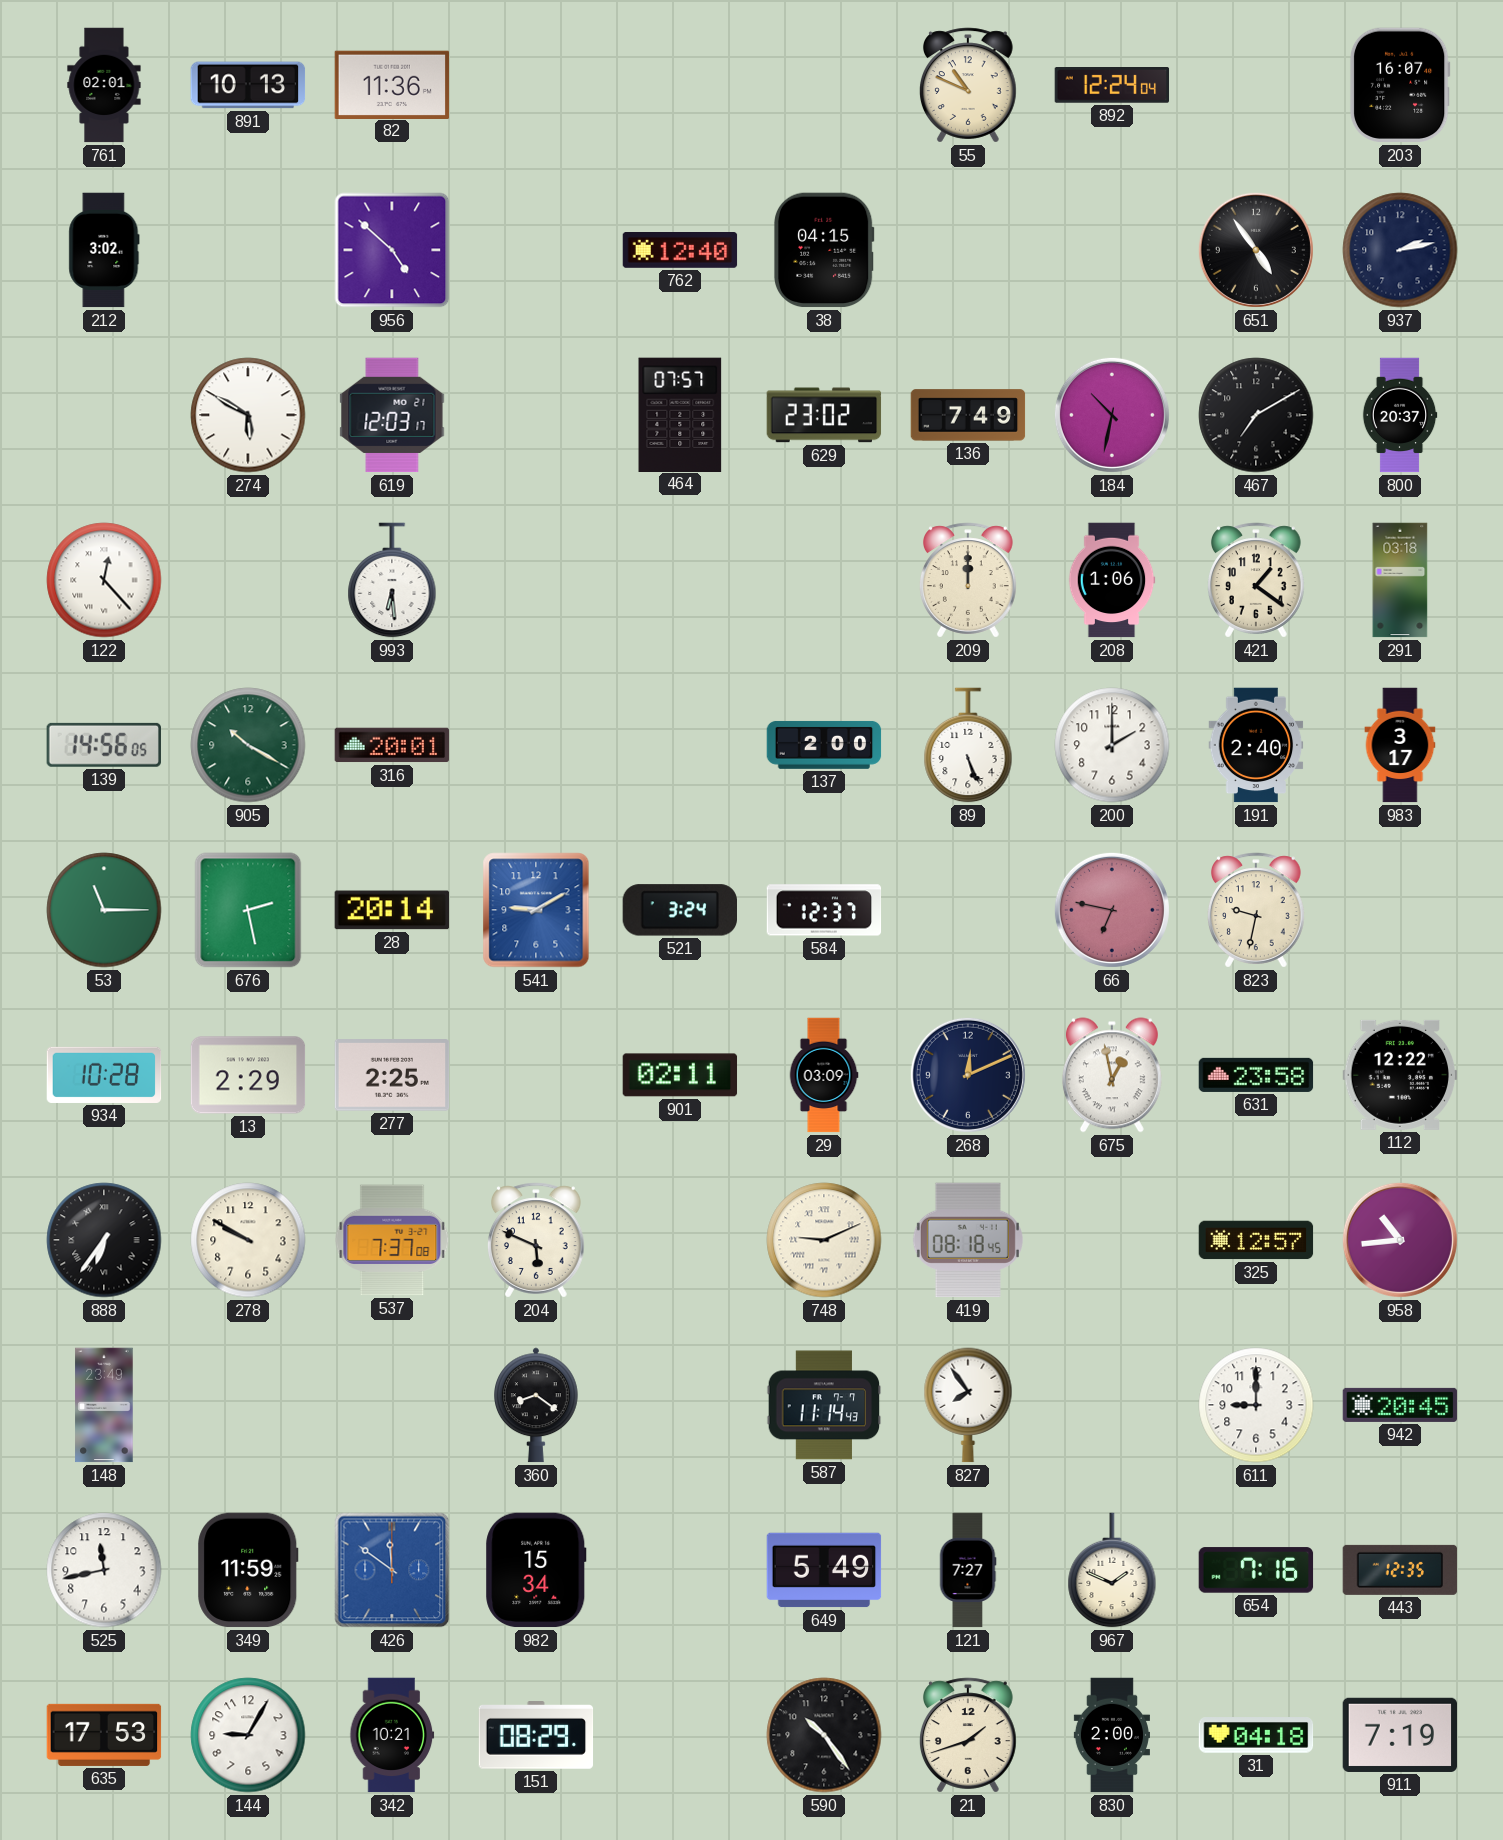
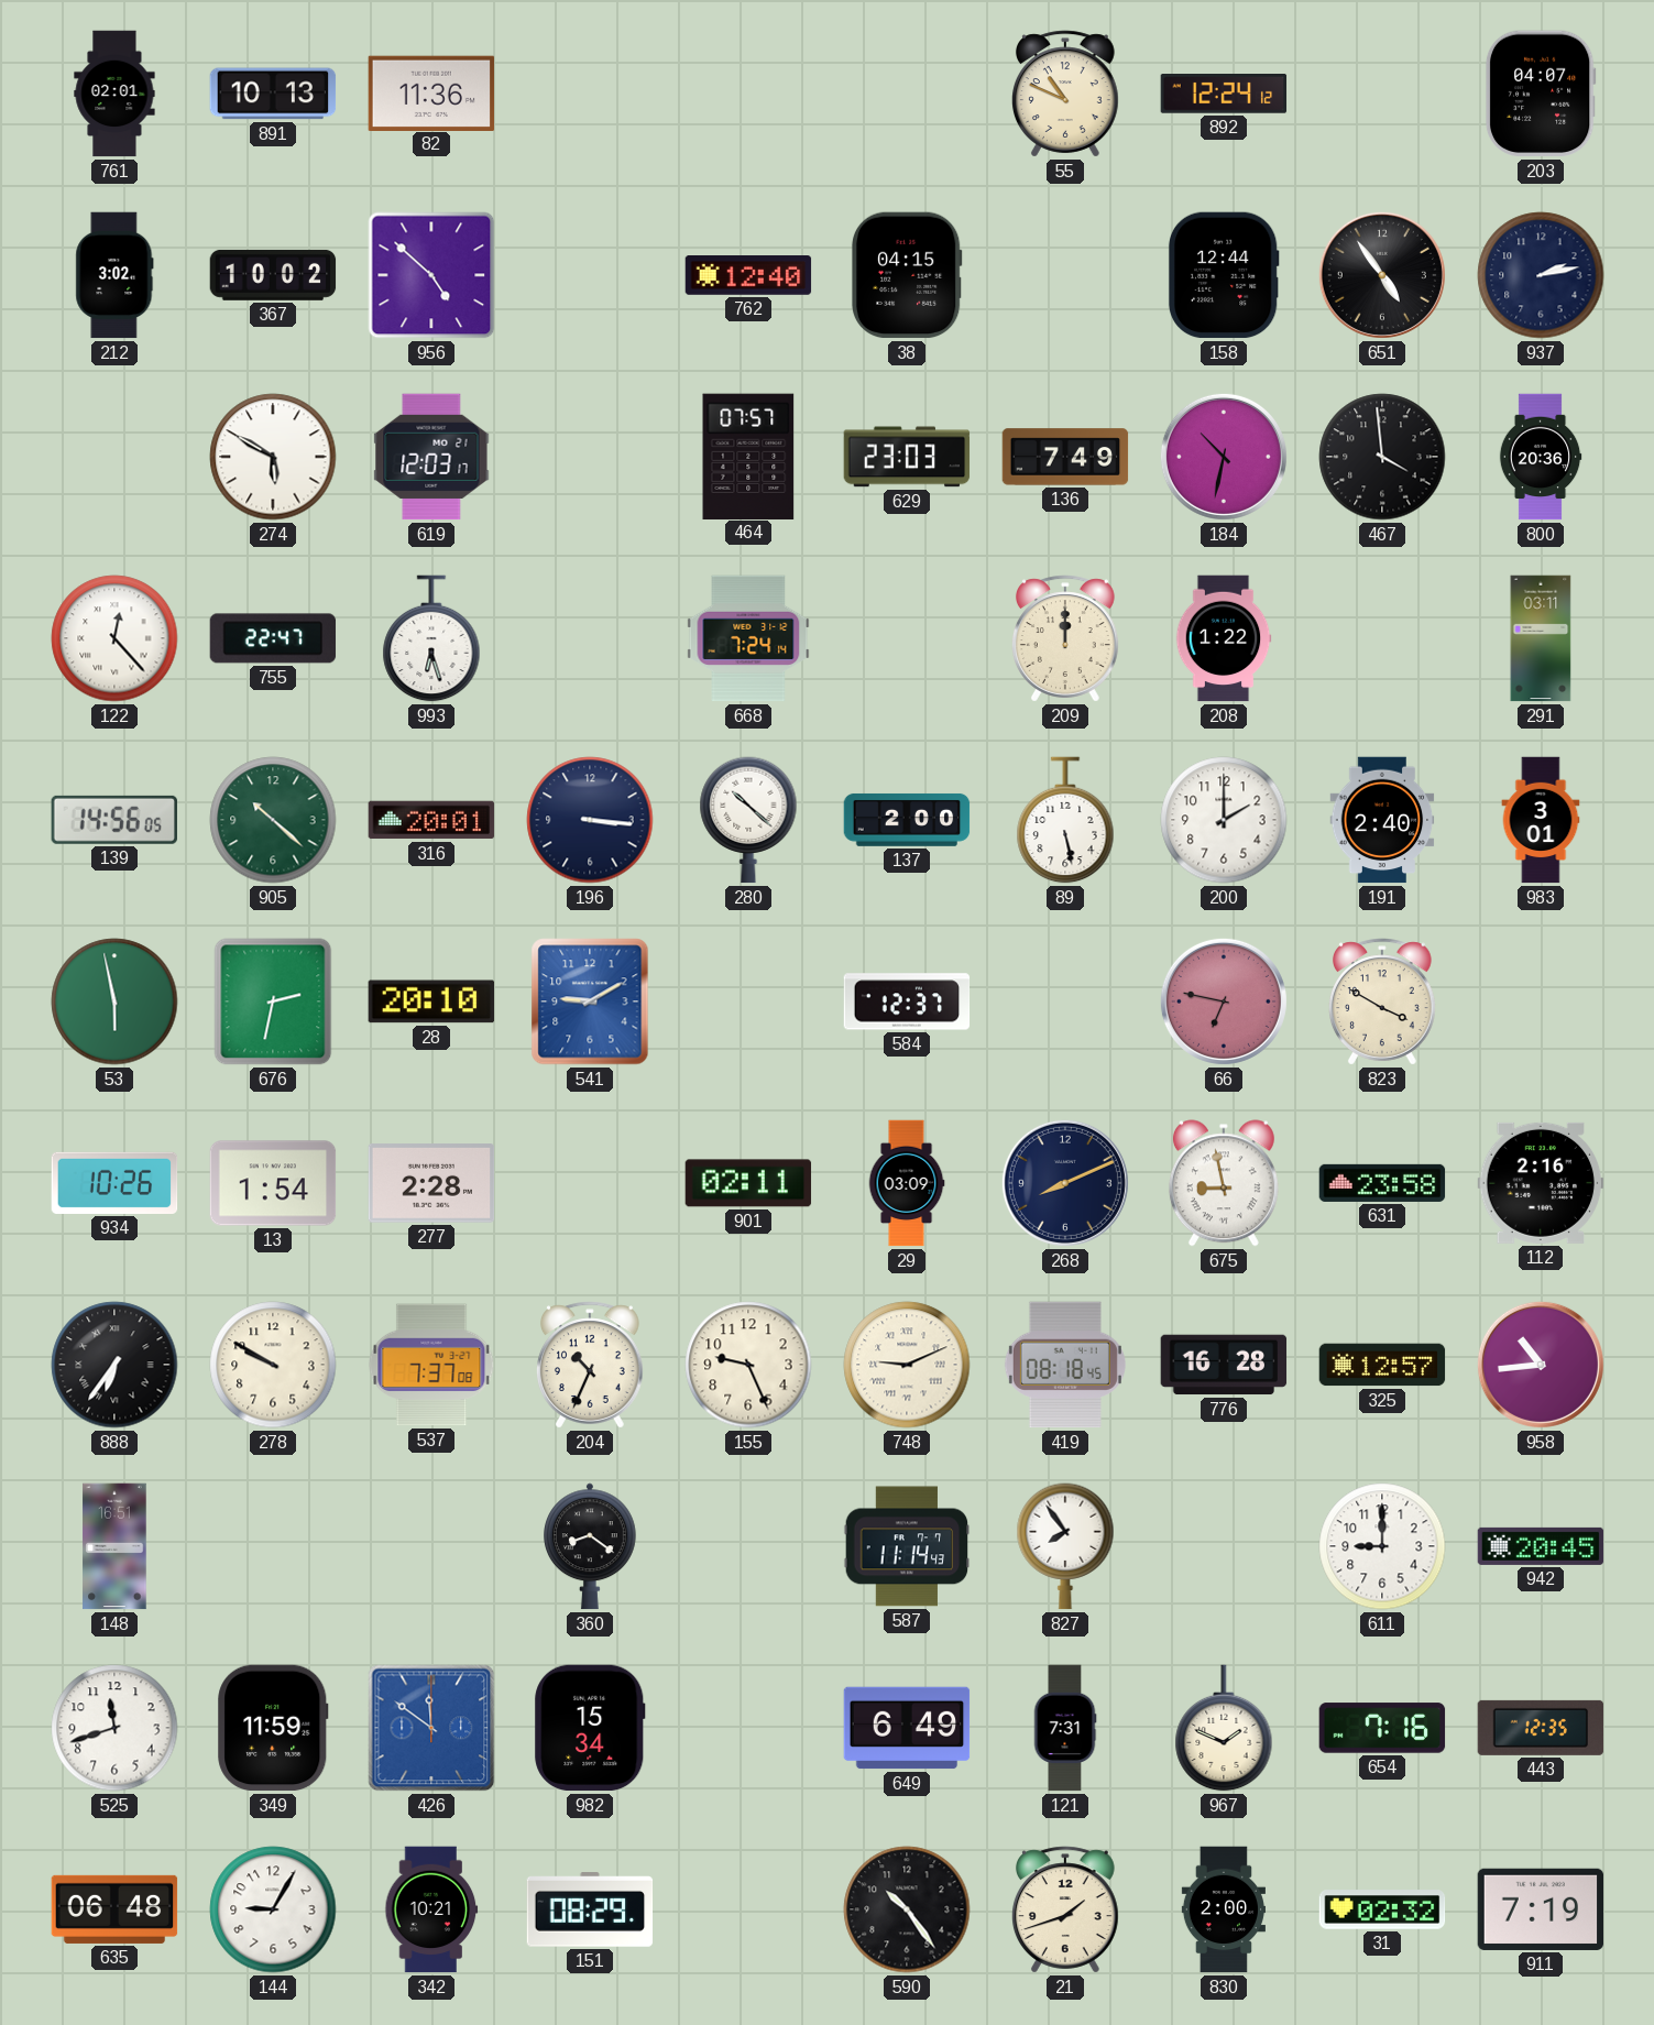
892: 12:24:04 -> 12:24:12 (1224, 95)
203: 16:07 -> 04:07 (1541, 94)
367: none -> 10:02 (273, 275)
158: none -> 12:44 (1224, 275)
629: 23:02 -> 23:03 (907, 457)
467: 7:10 -> 3:59 (1382, 457)
800: 20:37 -> 20:36 (1541, 457)
755: none -> 22:47 (273, 638)
993: 6:29 -> 6:27 (431, 638)
668: none -> 7:24 (748, 638)
208: 1:06 -> 1:22 (1224, 638)
421: 1:21 -> none (1256, 580)
291: 03:18 -> 03:11 (1541, 638)
905: 10:20 -> 10:22 (273, 820)
196: none -> 3:16 (590, 820)
280: none -> 10:22 (748, 820)
89: 5:26 -> 5:28 (1065, 820)
983: 3:17 -> 3:01 (1541, 820)
53: 11:15 -> 5:58 (114, 1001)
676: 2:28 -> 2:32 (273, 1001)
28: 20:14 -> 20:10 (431, 1001)
521: 3:24 -> none (679, 910)
823: 9:32 -> 3:50 (1382, 1001)
934: 10:28 -> 10:26 (114, 1183)
13: 2:29 -> 1:54 (273, 1183)
277: 2:25 -> 2:28 (431, 1183)
268: 12:11 -> 8:11 (1065, 1183)
675: 12:58 -> 8:58 (1224, 1183)
112: 12:22 -> 2:16 (1541, 1183)
204: 5:49 -> 10:34 (590, 1365)
155: none -> 9:26 (748, 1365)
776: none -> 16:28 (1224, 1365)
148: 23:49 -> 16:51 (114, 1546)
525: 11:43 -> 11:42 (114, 1728)
649: 5:49 -> 6:49 (907, 1728)
121: 7:27 -> 7:31 (1065, 1728)
635: 17:53 -> 06:48 (114, 1909)
31: 04:18 -> 02:32 (1382, 1909)
